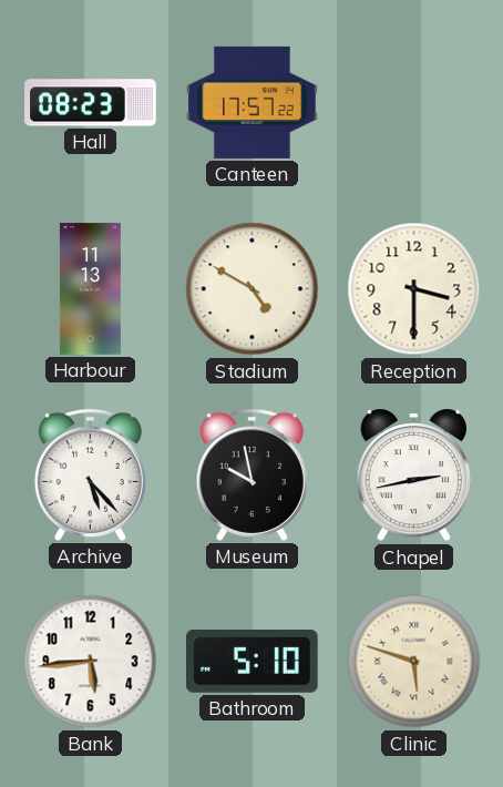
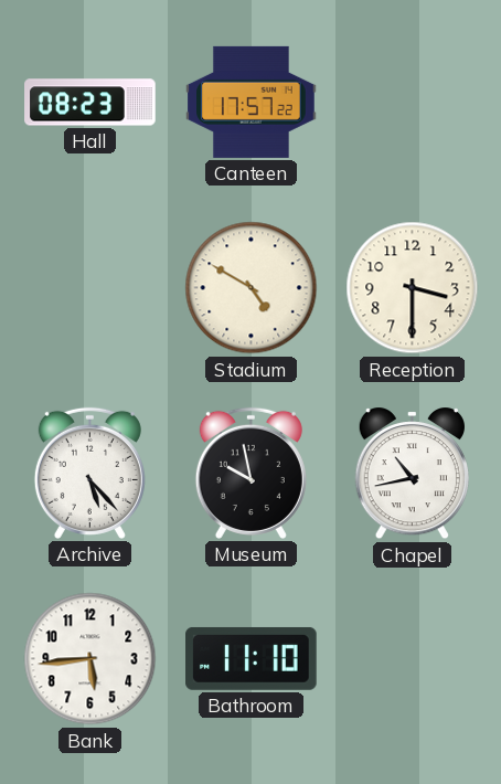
Harbour: 11:13 -> none (90, 289)
Chapel: 2:43 -> 10:43 (412, 475)
Bathroom: 5:10 -> 11:10 (252, 658)
Clinic: 5:48 -> none (414, 662)
